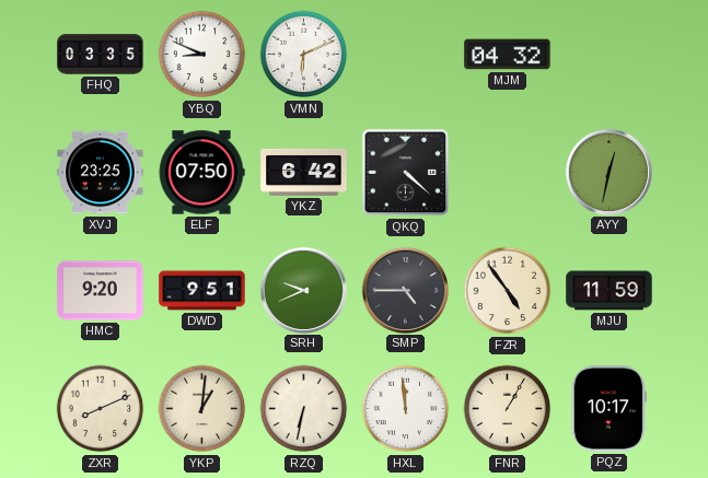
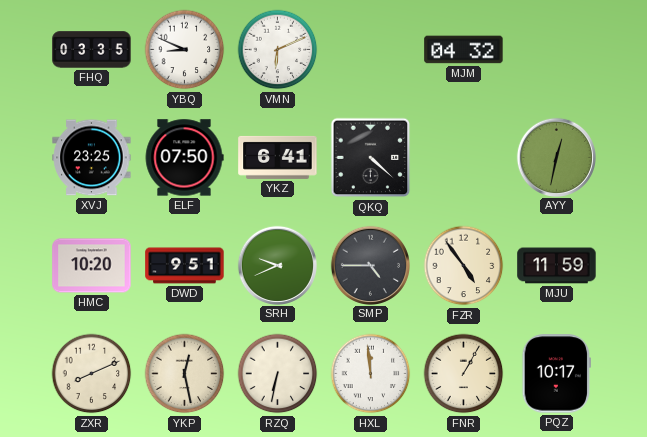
YKZ: 6:42 -> 6:41 (278, 157)
HMC: 9:20 -> 10:20 (92, 266)
YKP: 1:01 -> 12:28 (185, 374)
